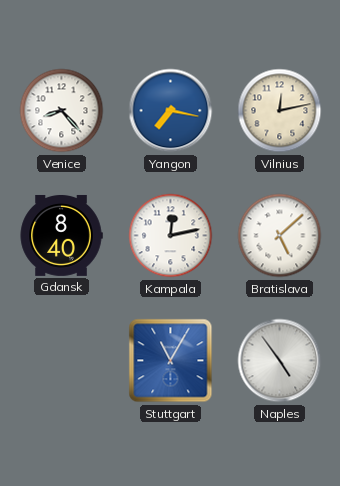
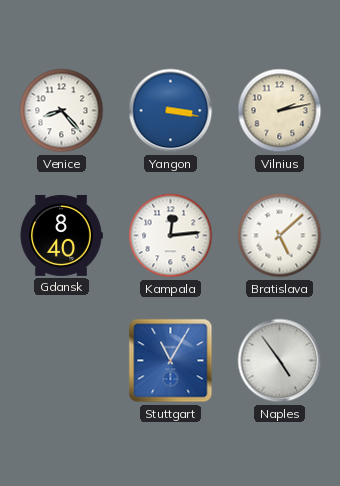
Yangon: 7:17 -> 3:17 (171, 111)
Vilnius: 12:13 -> 2:13 (280, 111)
Kampala: 12:13 -> 12:14 (171, 236)
